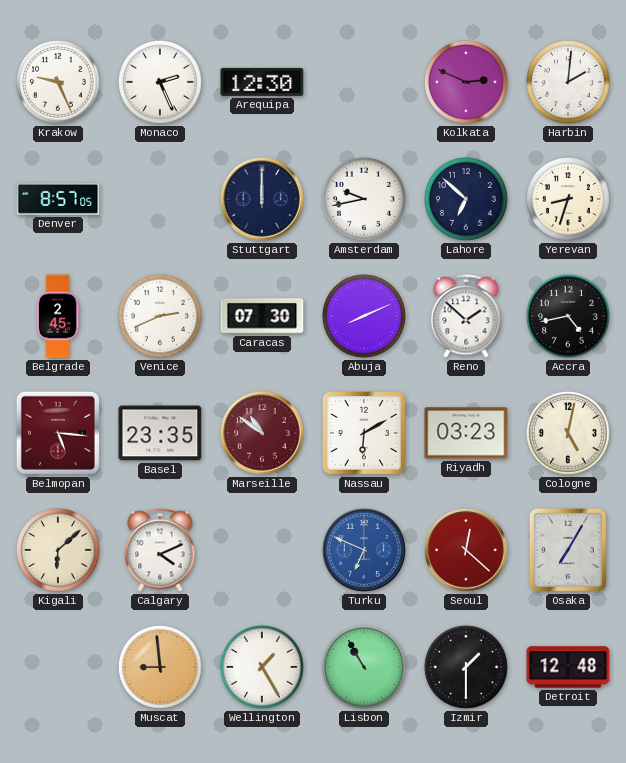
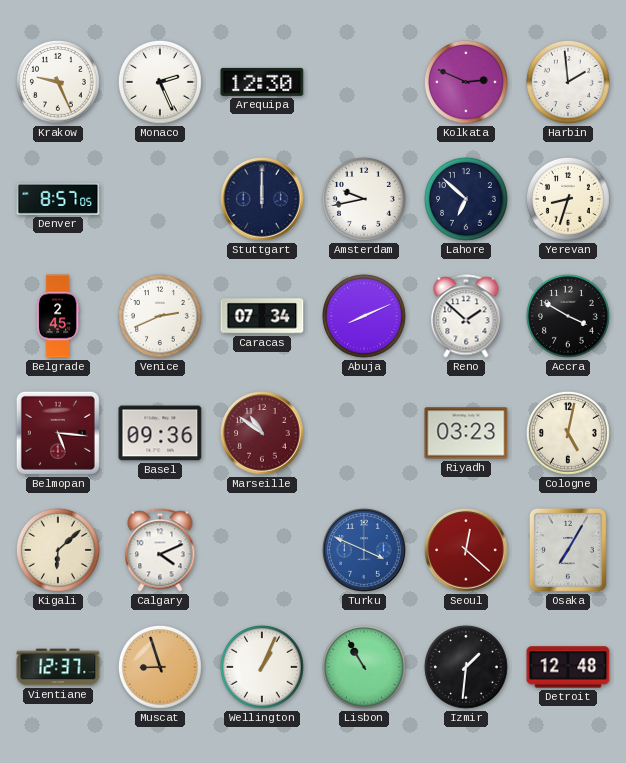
Harbin: 2:01 -> 1:59 (568, 82)
Caracas: 07:30 -> 07:34 (262, 316)
Accra: 4:43 -> 3:50 (568, 316)
Basel: 23:35 -> 09:36 (160, 433)
Nassau: 6:10 -> none (365, 434)
Turku: 6:49 -> 3:49 (364, 550)
Vientiane: none -> 12:37 (58, 667)
Muscat: 8:59 -> 8:57 (160, 667)
Wellington: 1:25 -> 1:04 (262, 667)
Izmir: 1:30 -> 1:31 (466, 667)
